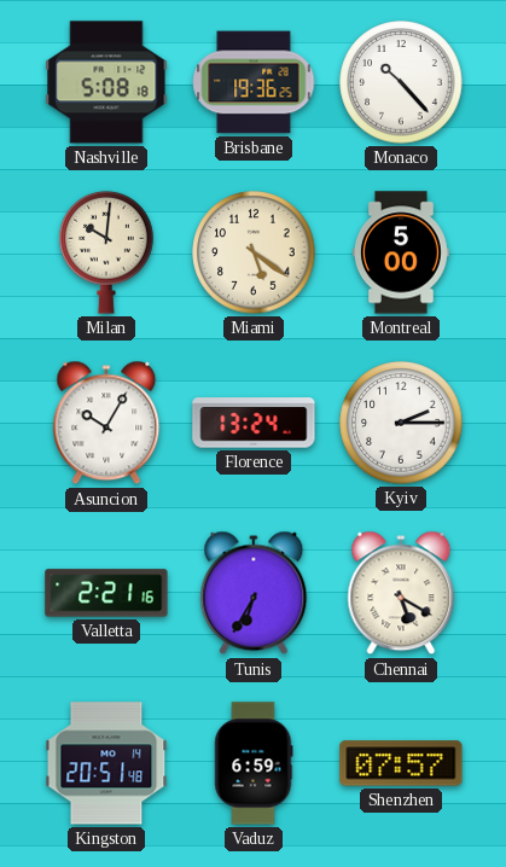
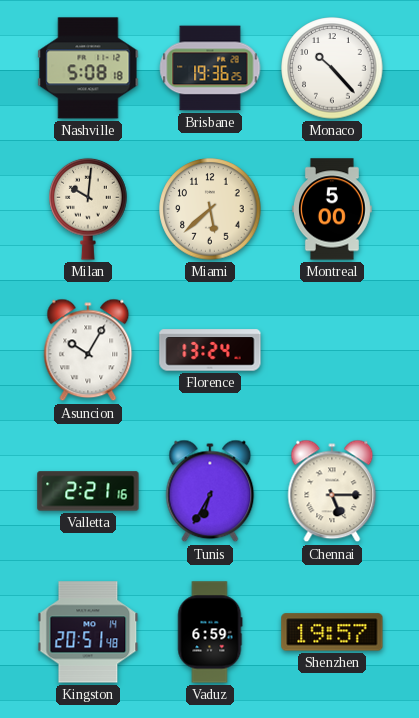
Miami: 5:21 -> 5:38 (210, 209)
Kyiv: 2:15 -> none (401, 423)
Chennai: 5:20 -> 5:15 (332, 491)
Shenzhen: 07:57 -> 19:57 (332, 632)
